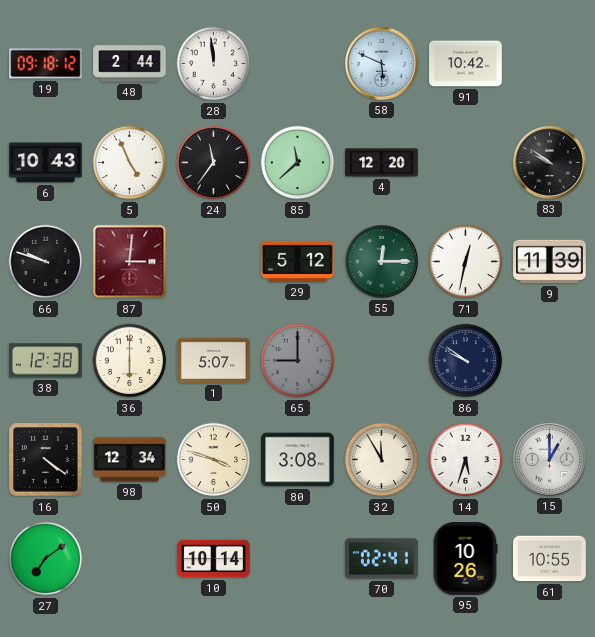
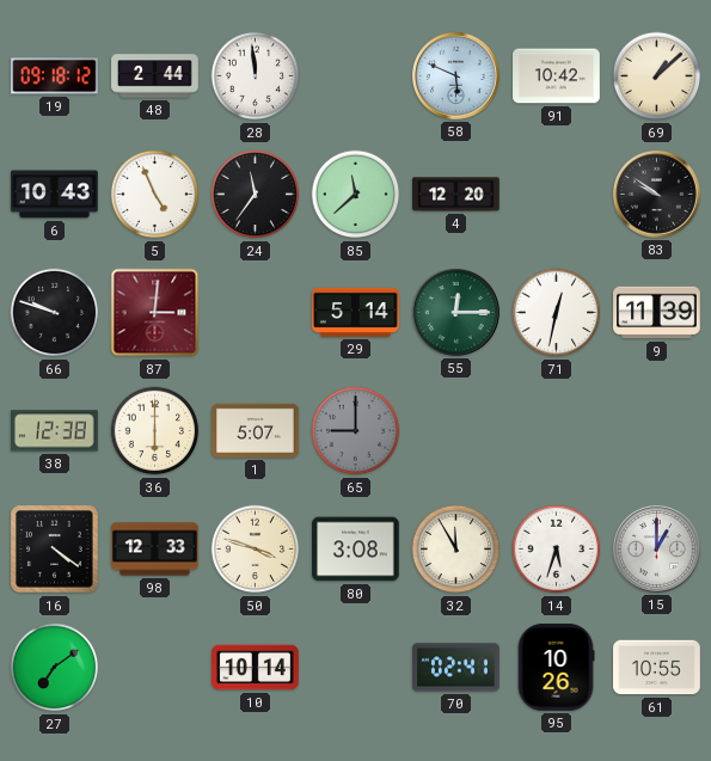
69: none -> 1:08 (657, 76)
29: 5:12 -> 5:14 (356, 312)
86: 9:51 -> none (466, 361)
98: 12:34 -> 12:33 (155, 550)
